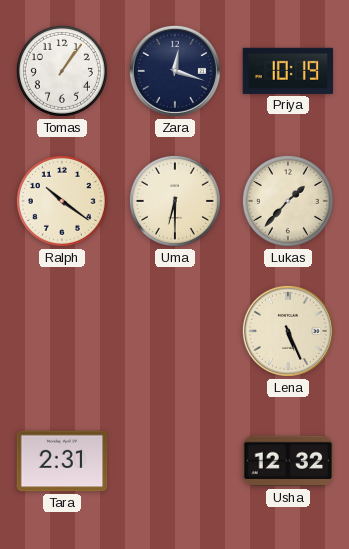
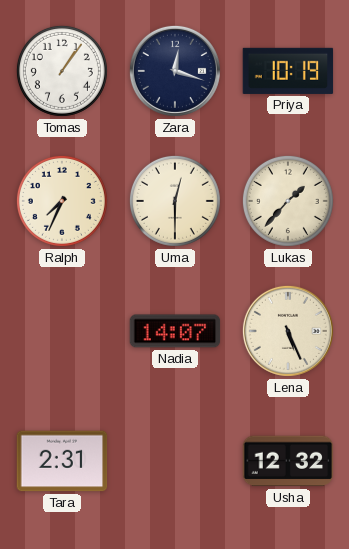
Ralph: 10:21 -> 7:34 (62, 201)
Uma: 6:30 -> 12:30 (175, 201)
Nadia: none -> 14:07 (175, 331)
